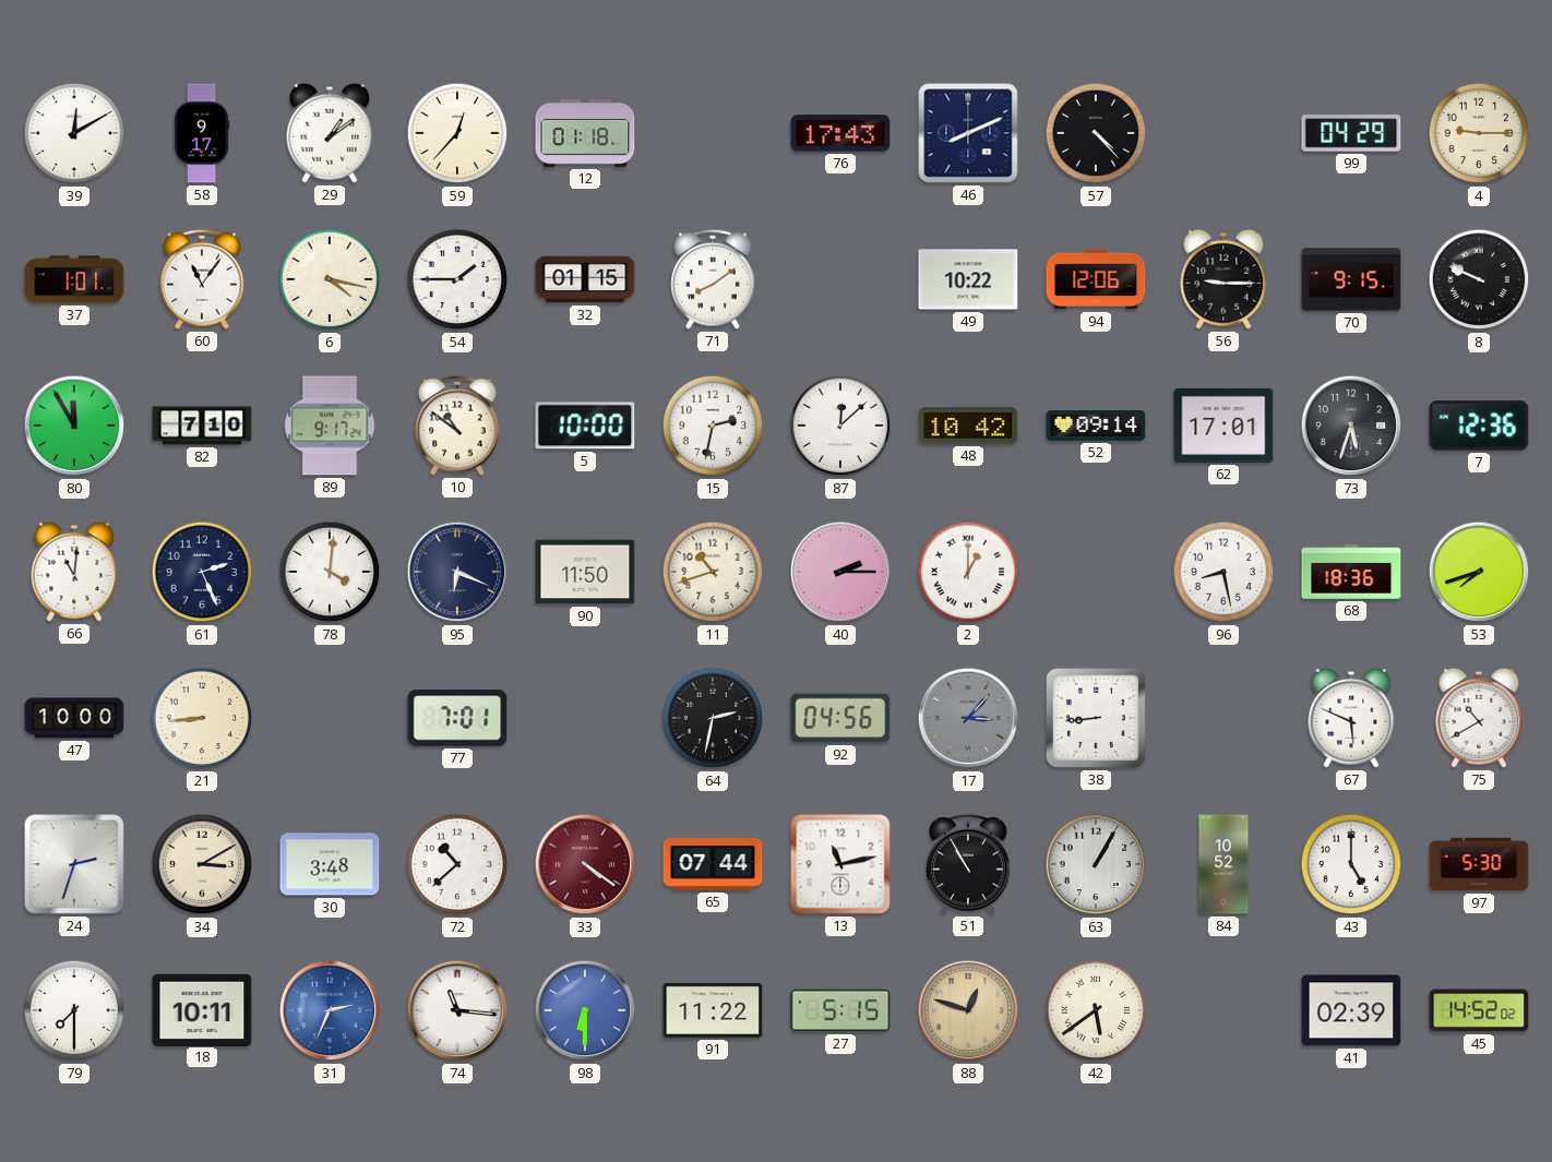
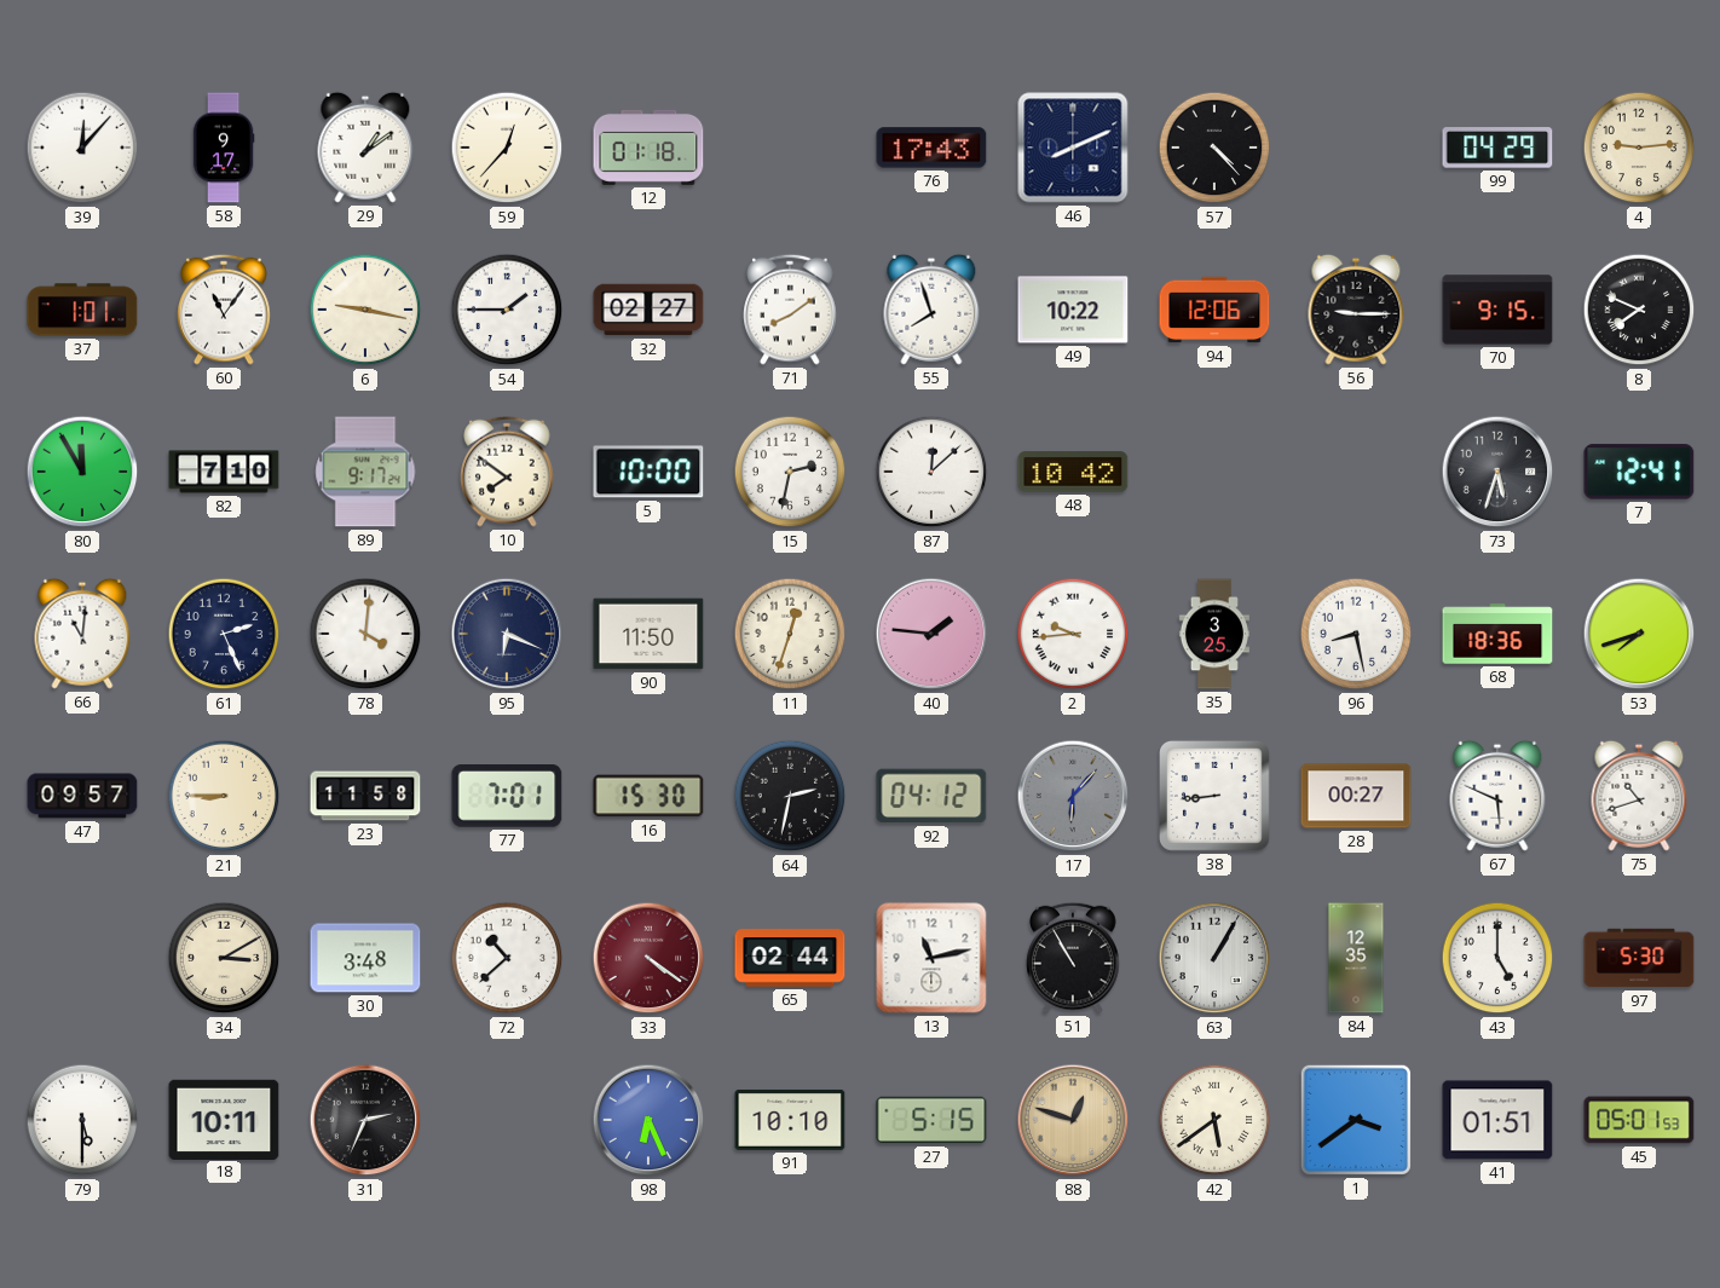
39: 12:10 -> 12:07 (82, 148)
4: 9:15 -> 9:14 (1639, 148)
6: 4:17 -> 9:17 (365, 310)
32: 01:15 -> 02:27 (648, 310)
55: none -> 7:57 (931, 310)
8: 9:49 -> 7:49 (1639, 310)
10: 10:51 -> 7:51 (507, 472)
52: 09:14 -> none (1096, 426)
62: 17:01 -> none (1223, 426)
7: 12:36 -> 12:41 (1639, 472)
11: 10:42 -> 12:33 (790, 634)
40: 2:15 -> 1:46 (931, 634)
2: 1:00 -> 9:44 (1073, 634)
35: none -> 3:25 (1214, 634)
47: 10:00 -> 09:57 (82, 796)
21: 8:44 -> 8:45 (224, 796)
23: none -> 11:58 (365, 796)
16: none -> 15:30 (648, 796)
92: 04:56 -> 04:12 (931, 796)
17: 3:07 -> 6:07 (1073, 796)
28: none -> 00:27 (1356, 796)
75: 10:40 -> 10:42 (1639, 796)
24: 2:33 -> none (74, 864)
65: 07:44 -> 02:44 (790, 958)
84: 10:52 -> 12:35 (1356, 958)
79: 7:30 -> 5:30 (82, 1120)
31 dial: blue -> black (365, 1120)
74: 11:16 -> none (457, 1010)
98: 6:30 -> 6:26 (648, 1120)
91: 11:22 -> 10:10 (790, 1120)
1: none -> 3:39 (1356, 1120)
41: 02:39 -> 01:51 (1497, 1120)
45: 14:52 -> 05:01 (1639, 1120)
